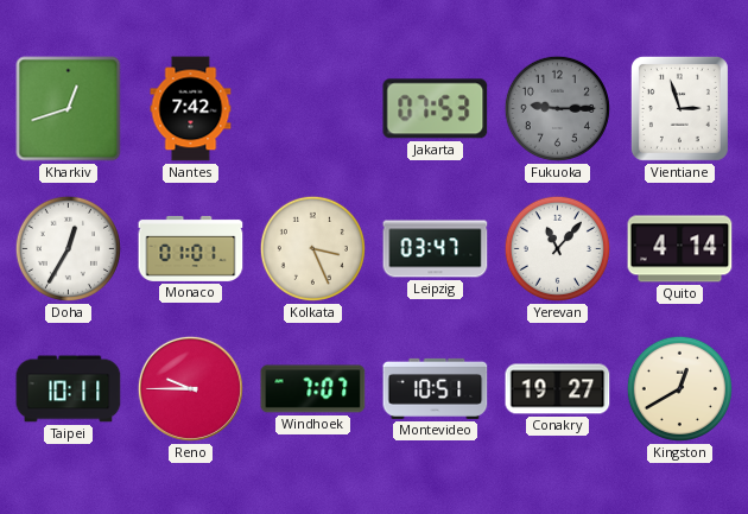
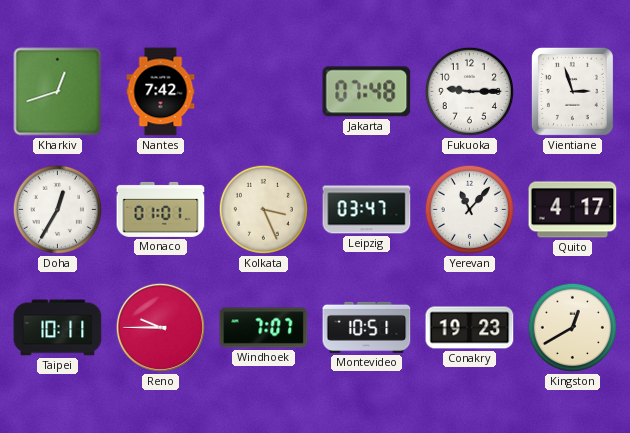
Jakarta: 07:53 -> 07:48 (367, 92)
Fukuoka dial: grey -> white (469, 91)
Quito: 4:14 -> 4:17 (573, 210)
Conakry: 19:27 -> 19:23 (470, 328)
